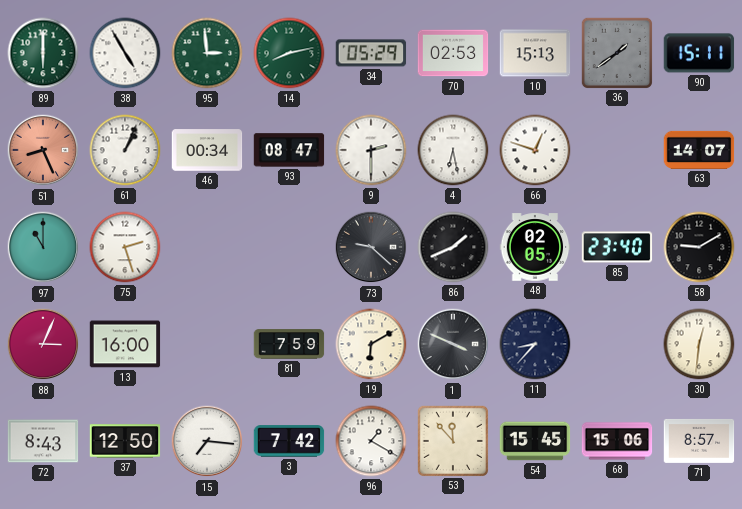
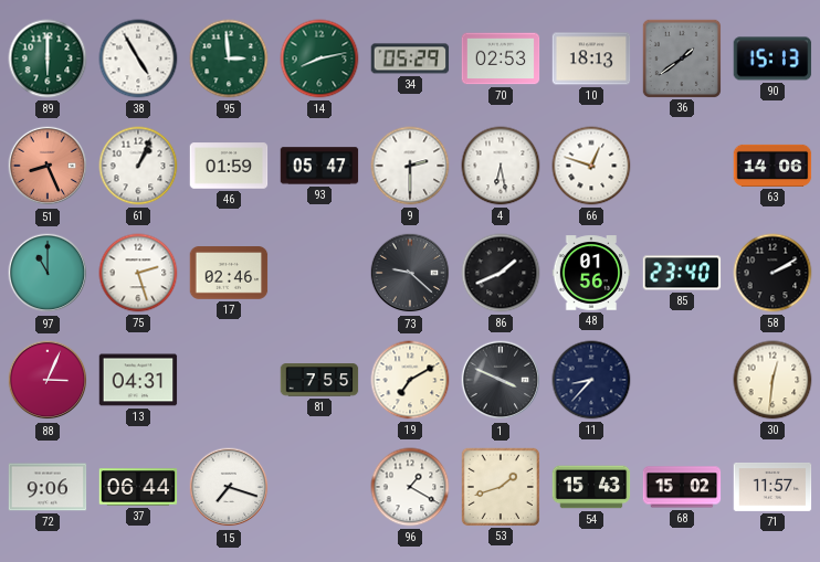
10: 15:13 -> 18:13 (591, 59)
90: 15:11 -> 15:13 (772, 59)
46: 00:34 -> 01:59 (229, 166)
93: 08:47 -> 05:47 (319, 166)
63: 14:07 -> 14:06 (772, 166)
17: none -> 02:46 (229, 273)
48: 02:05 -> 01:56 (591, 273)
58: 9:10 -> 2:10 (772, 273)
13: 16:00 -> 04:31 (138, 380)
81: 7:59 -> 7:55 (319, 380)
19: 6:10 -> 7:10 (410, 380)
72: 8:43 -> 9:06 (48, 487)
37: 12:50 -> 06:44 (138, 487)
15: 7:16 -> 7:18 (229, 487)
3: 7:42 -> none (289, 441)
53: 11:53 -> 1:42 (500, 486)
54: 15:45 -> 15:43 (591, 487)
68: 15:06 -> 15:02 (682, 487)
71: 8:57 -> 11:57 (772, 487)
